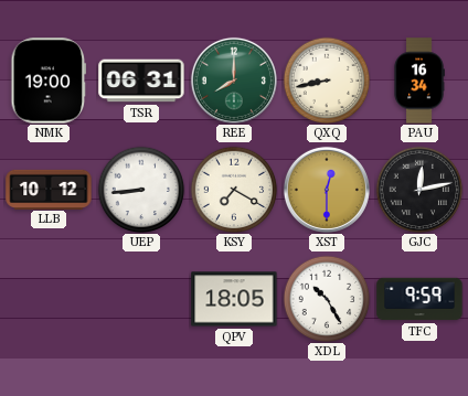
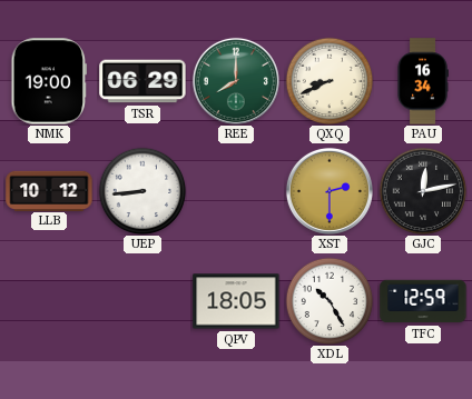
TSR: 06:31 -> 06:29 (142, 81)
QXQ: 8:43 -> 8:41 (330, 81)
KSY: 7:20 -> none (234, 190)
XST: 12:30 -> 2:30 (330, 191)
TFC: 9:59 -> 12:59 (423, 301)
